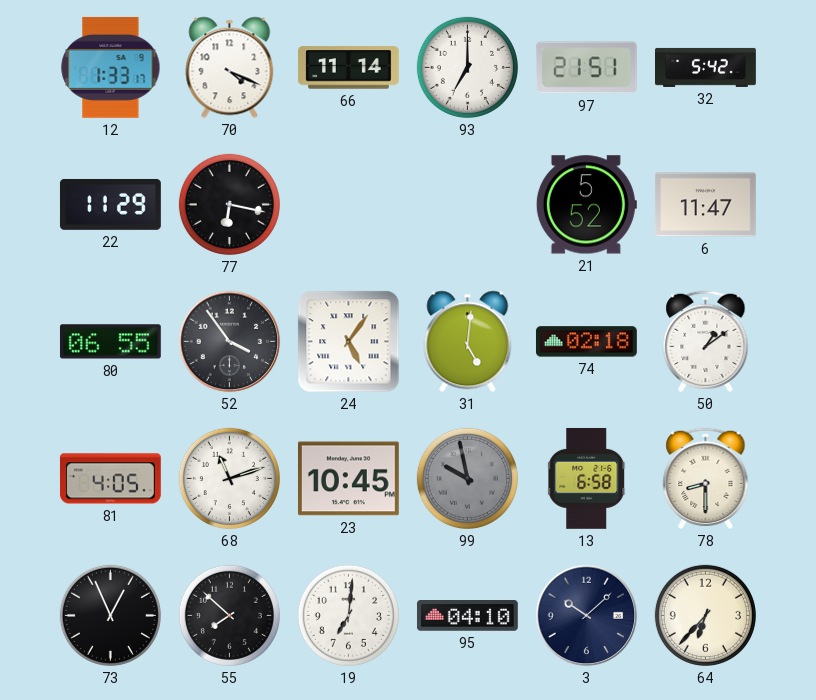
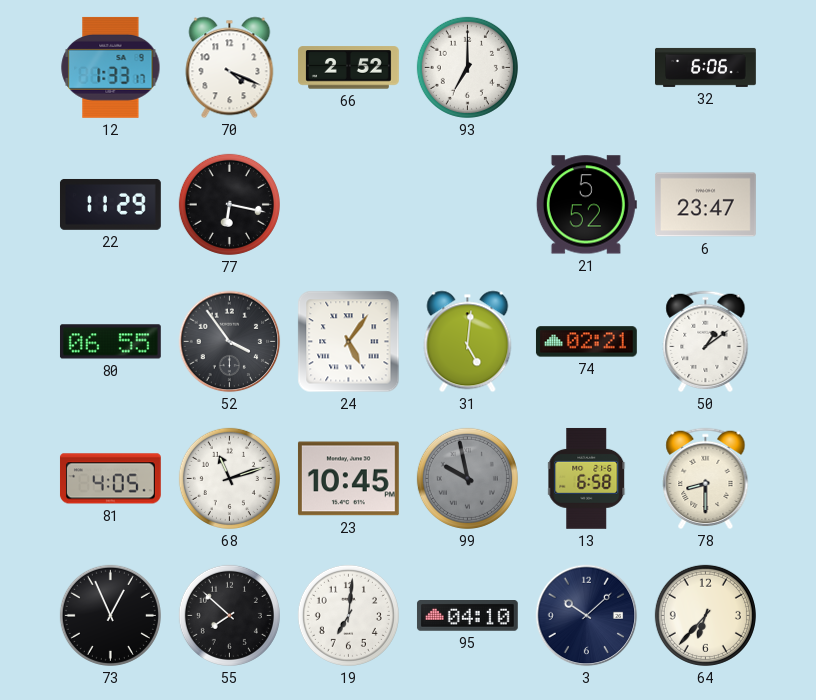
66: 11:14 -> 2:52 (349, 68)
97: 21:51 -> none (586, 68)
32: 5:42 -> 6:06 (706, 67)
6: 11:47 -> 23:47 (705, 205)
74: 02:18 -> 02:21 (587, 342)
